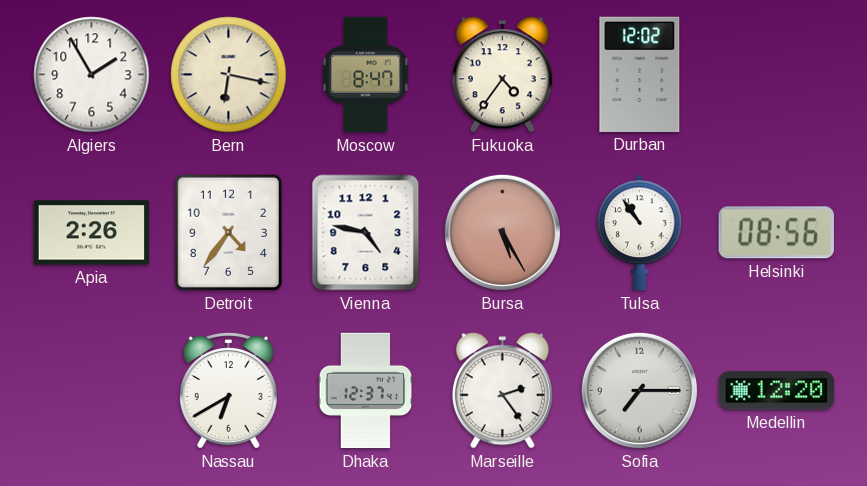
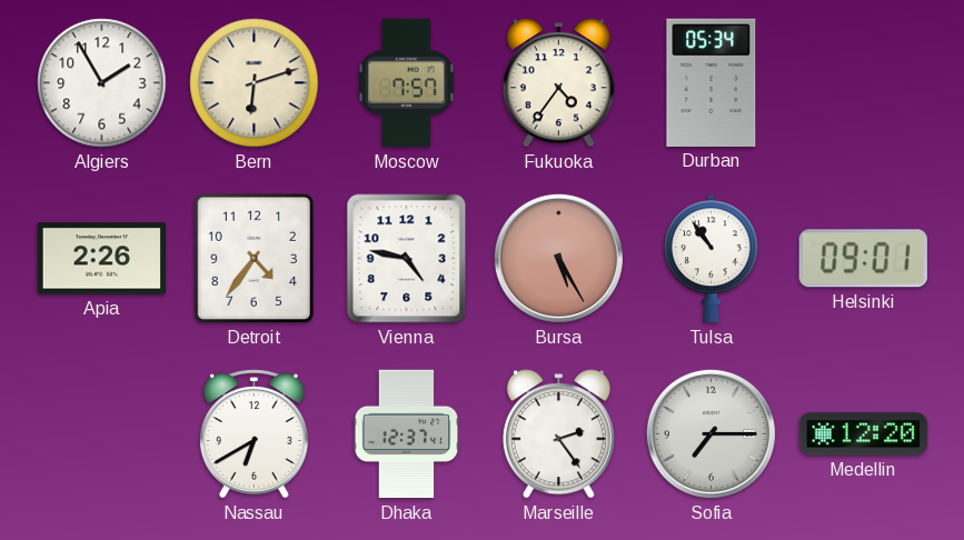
Bern: 6:17 -> 6:12 (255, 83)
Moscow: 8:47 -> 7:57 (407, 83)
Durban: 12:02 -> 05:34 (712, 82)
Helsinki: 08:56 -> 09:01 (863, 259)
